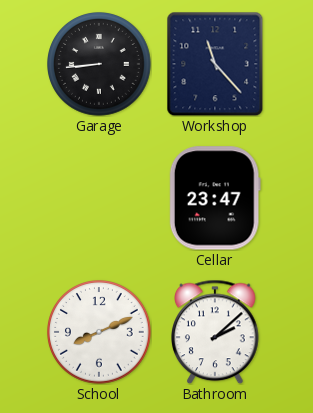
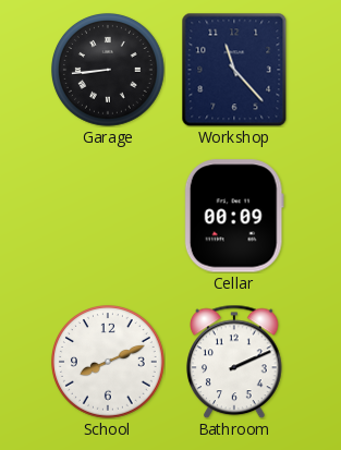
Cellar: 23:47 -> 00:09 (234, 216)
Bathroom: 2:08 -> 2:11 (235, 362)
